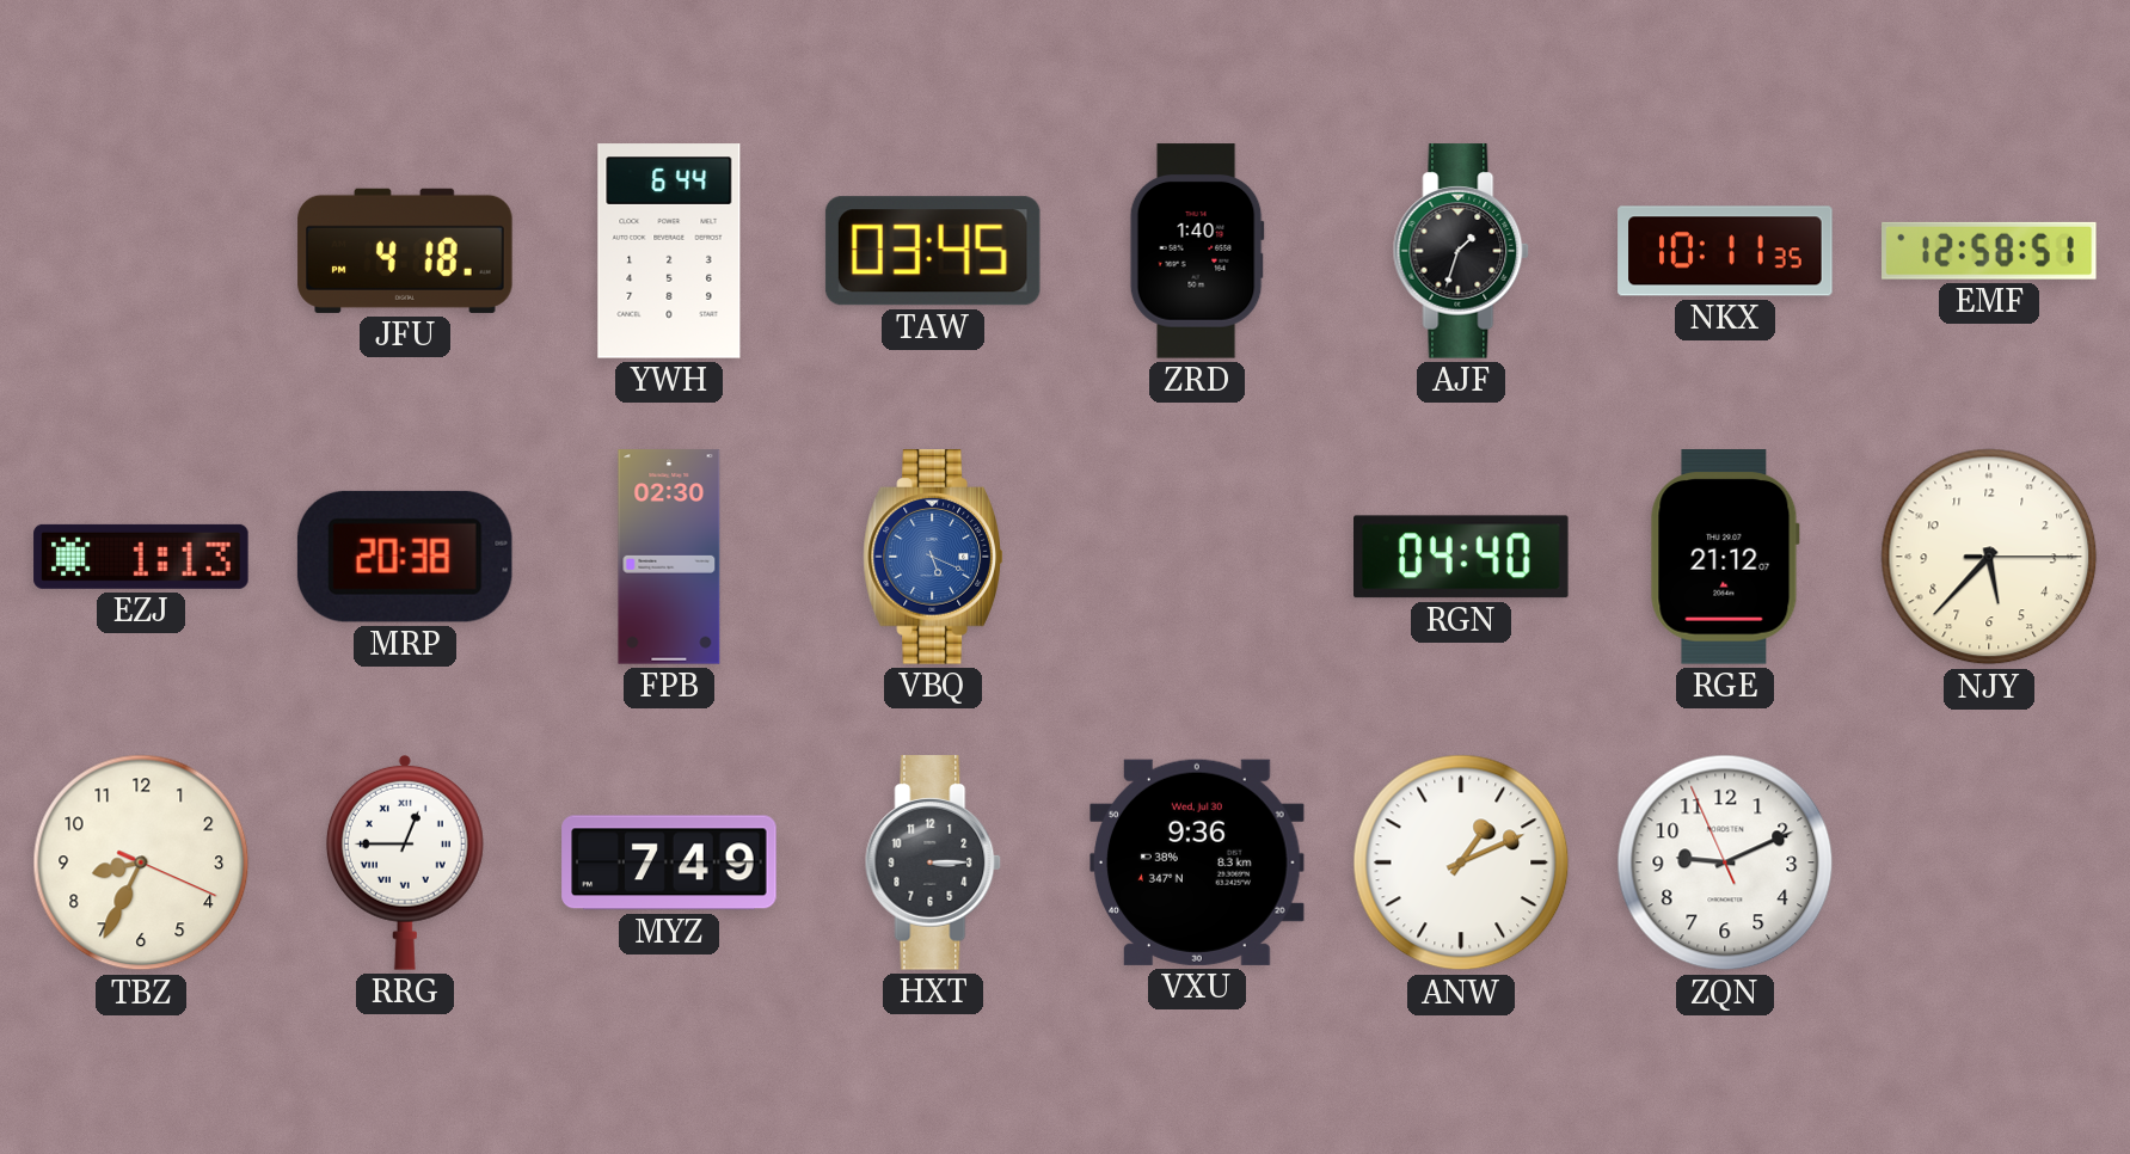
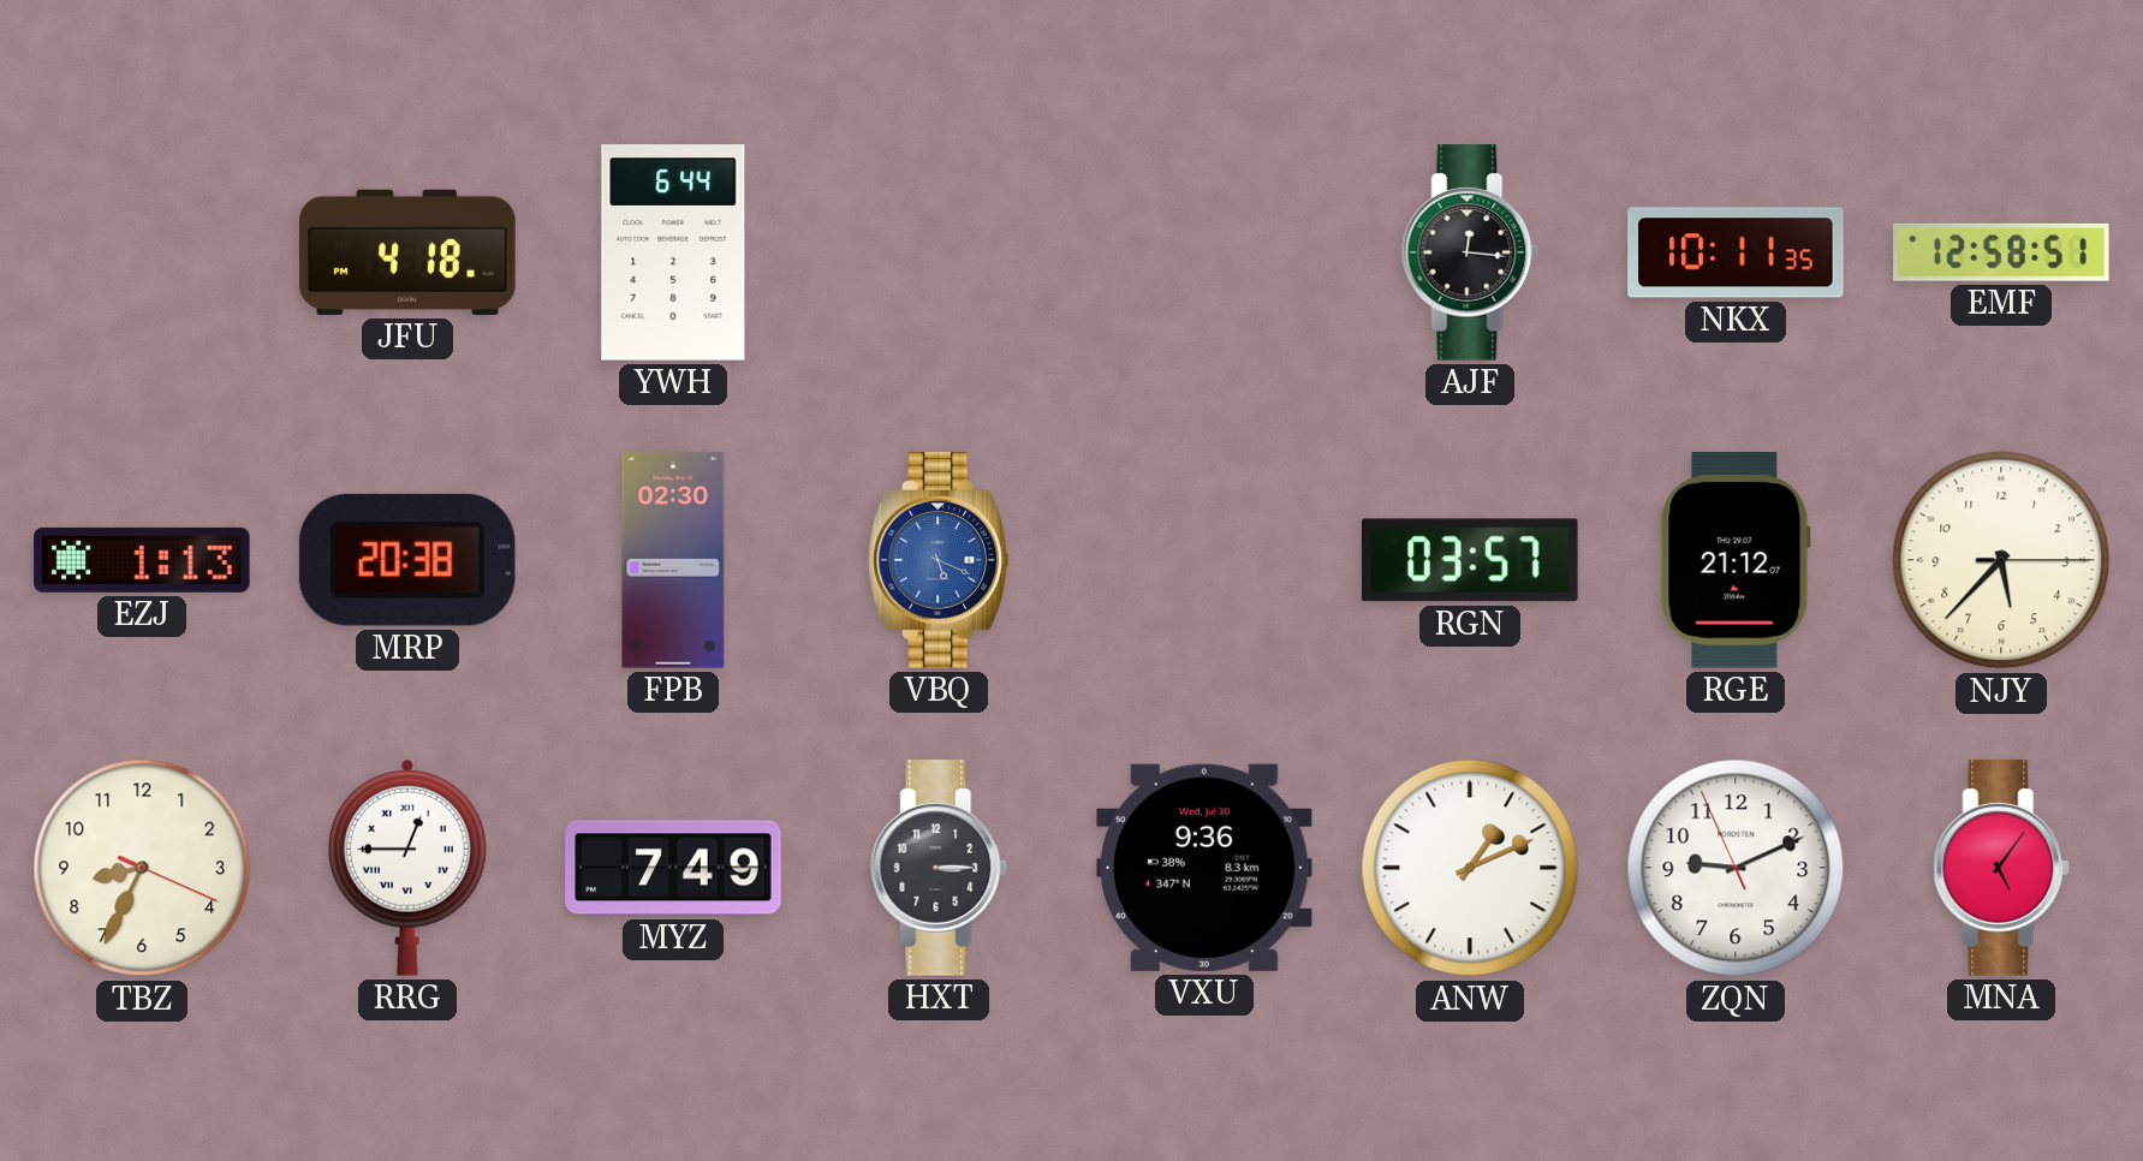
TAW: 03:45 -> none (933, 251)
ZRD: 1:40 -> none (1197, 251)
AJF: 1:33 -> 12:16 (1470, 252)
RGN: 04:40 -> 03:57 (1471, 560)
MNA: none -> 5:06 (2001, 868)
